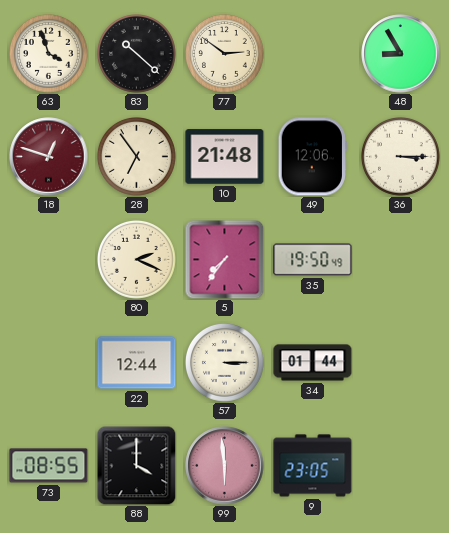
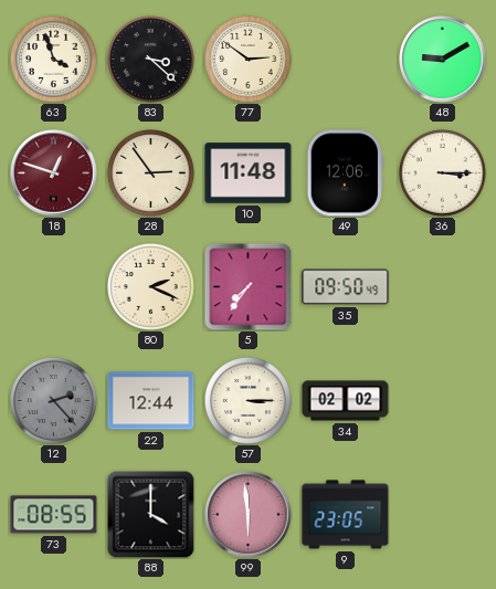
83: 10:22 -> 3:22 (150, 59)
48: 8:55 -> 9:10 (443, 60)
28: 6:54 -> 2:54 (150, 172)
10: 21:48 -> 11:48 (249, 173)
35: 19:50 -> 09:50 (346, 287)
12: none -> 2:23 (53, 400)
34: 01:44 -> 02:02 (346, 401)
